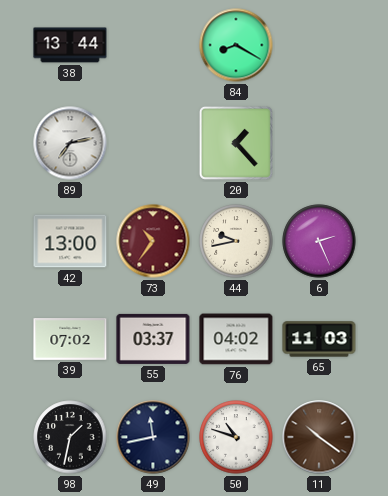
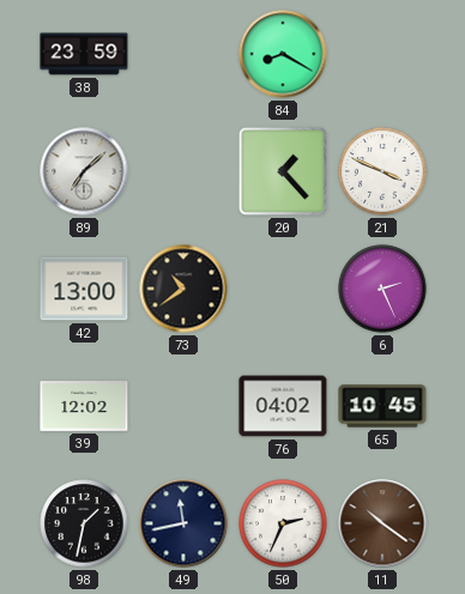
38: 13:44 -> 23:59 (84, 54)
89: 7:13 -> 7:08 (84, 171)
21: none -> 3:49 (382, 171)
73: 10:36 -> 10:39 (183, 289)
73 dial: burgundy -> black (183, 289)
44: 9:43 -> none (236, 241)
39: 07:02 -> 12:02 (84, 407)
55: 03:37 -> none (153, 339)
65: 11:03 -> 10:45 (382, 406)
50: 10:48 -> 2:34 (283, 523)
